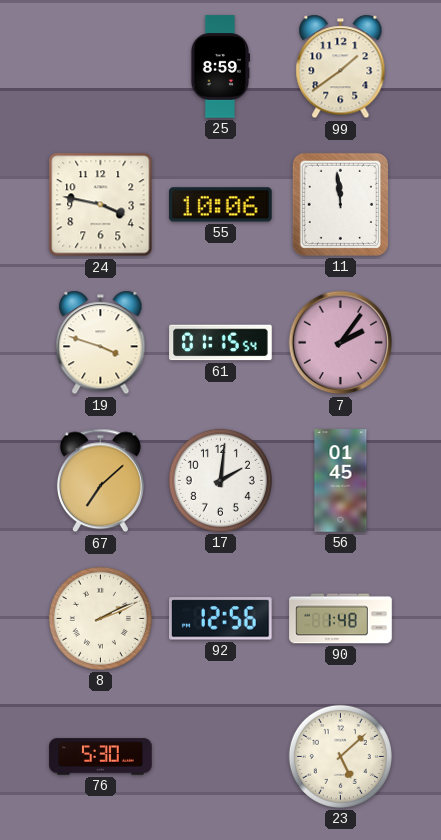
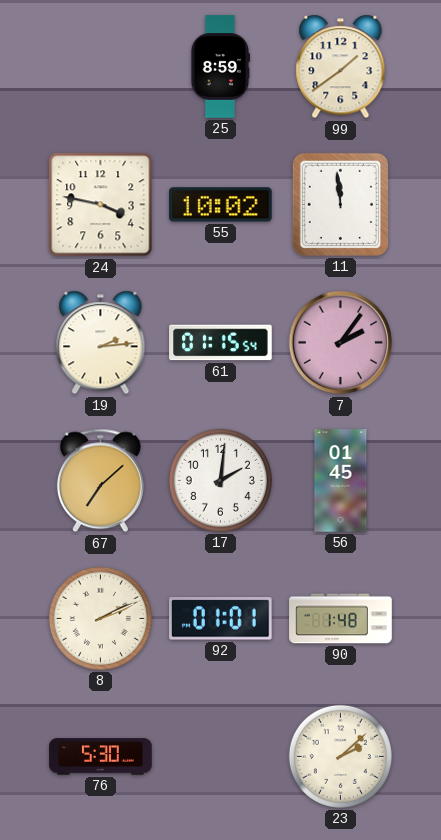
55: 10:06 -> 10:02 (221, 205)
19: 3:48 -> 2:14 (101, 343)
92: 12:56 -> 01:01 (221, 619)
23: 5:08 -> 2:08 (340, 756)
